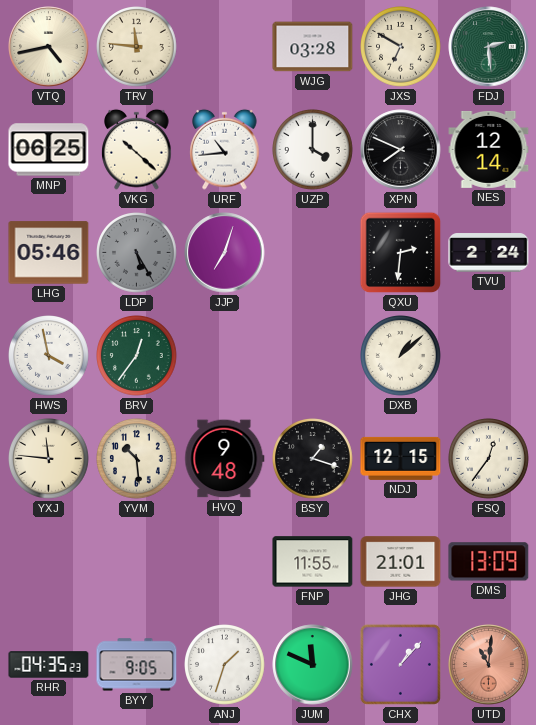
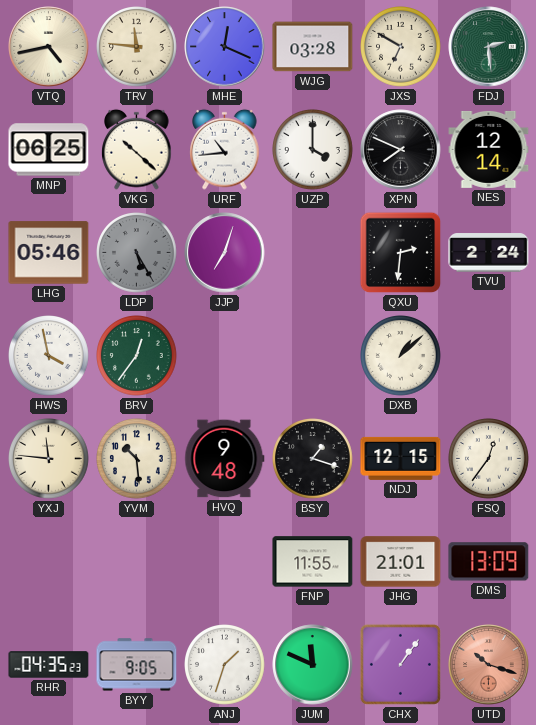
MHE: none -> 12:19 (225, 47)
CHX: 1:07 -> 1:06 (400, 664)
UTD: 11:01 -> 10:18 (489, 665)
